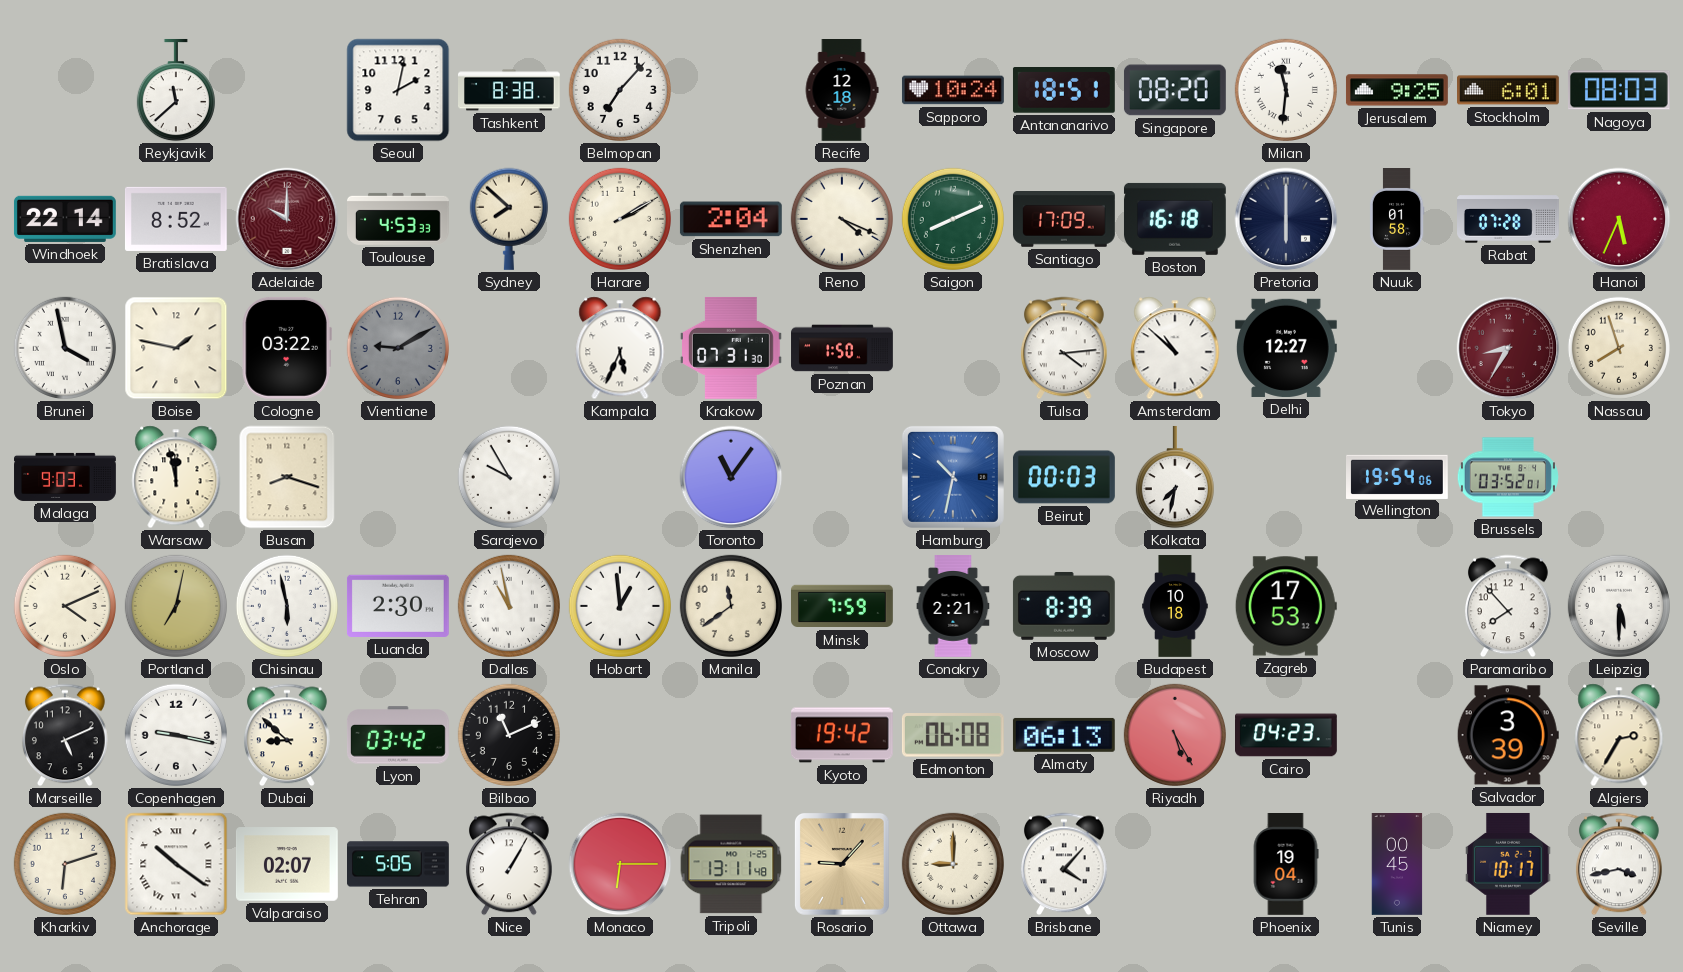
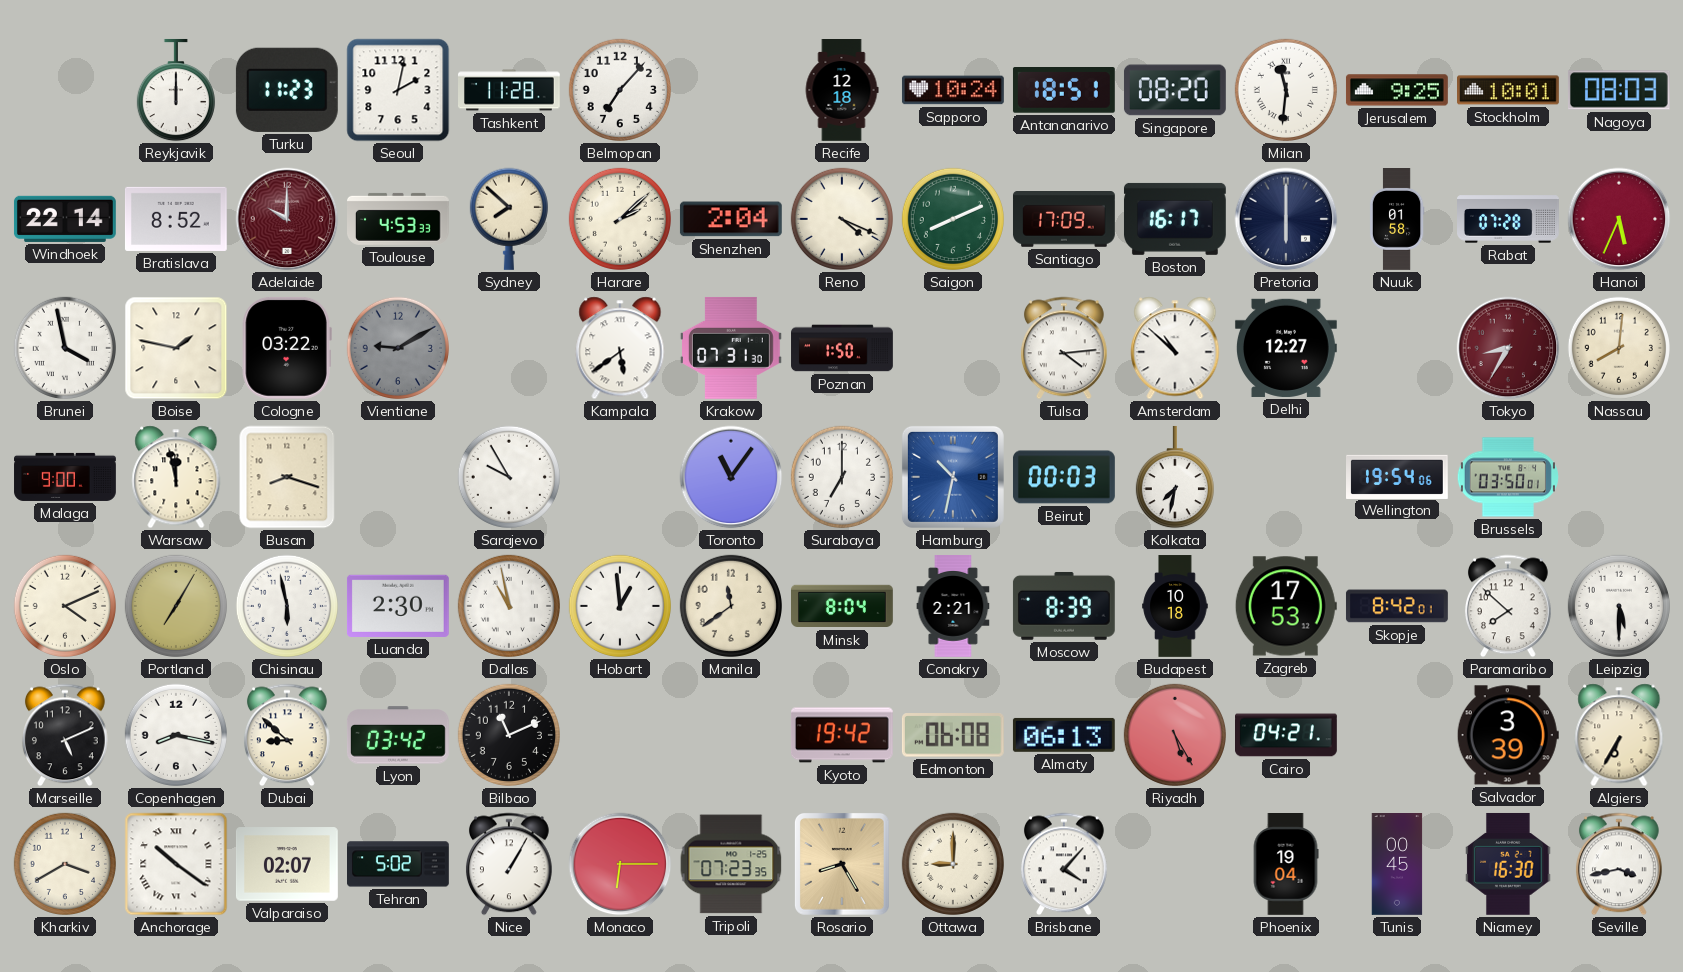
Reykjavik: 11:38 -> 12:00 (176, 90)
Turku: none -> 11:23 (287, 90)
Tashkent: 8:38 -> 11:28 (510, 90)
Stockholm: 6:01 -> 10:01 (1509, 90)
Harare: 2:10 -> 2:08 (620, 219)
Boston: 16:18 -> 16:17 (1175, 219)
Kampala: 5:34 -> 5:39 (620, 348)
Nassau: 7:57 -> 8:01 (1619, 348)
Malaga: 9:03 -> 9:00 (65, 477)
Surabaya: none -> 7:00 (842, 477)
Brussels: 03:52 -> 03:50 (1508, 477)
Portland: 7:02 -> 7:05 (176, 606)
Minsk: 7:59 -> 8:04 (843, 606)
Skopje: none -> 8:42 (1397, 606)
Paramaribo: 7:53 -> 7:52 (1508, 606)
Copenhagen: 9:17 -> 8:17 (176, 735)
Cairo: 04:23 -> 04:21 (1287, 735)
Algiers: 2:35 -> 6:35 (1619, 735)
Kharkiv: 6:12 -> 3:40 (65, 864)
Tehran: 5:05 -> 5:02 (399, 864)
Tripoli: 13:11 -> 07:23 (731, 864)
Rosario: 9:07 -> 8:25 (842, 864)
Niamey: 10:17 -> 16:30 (1508, 864)
